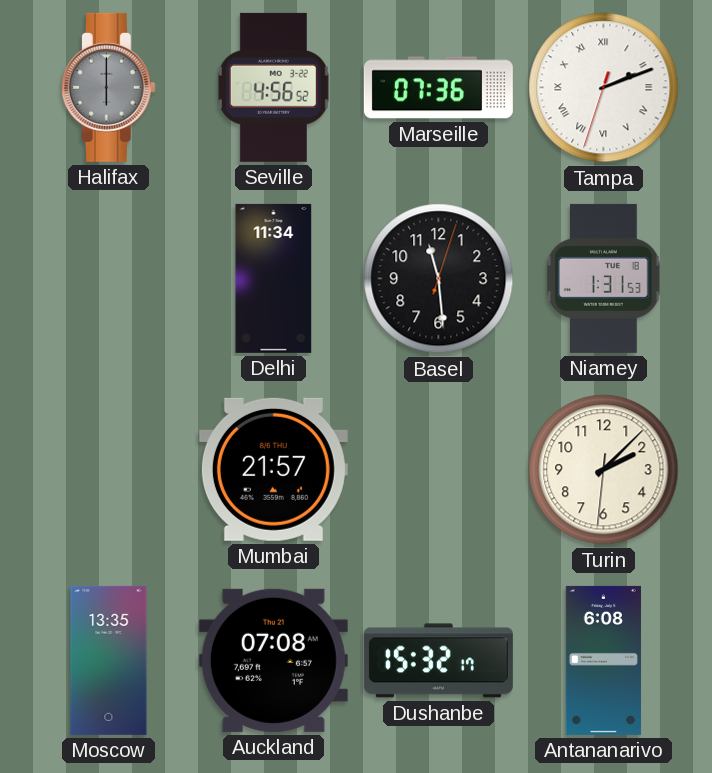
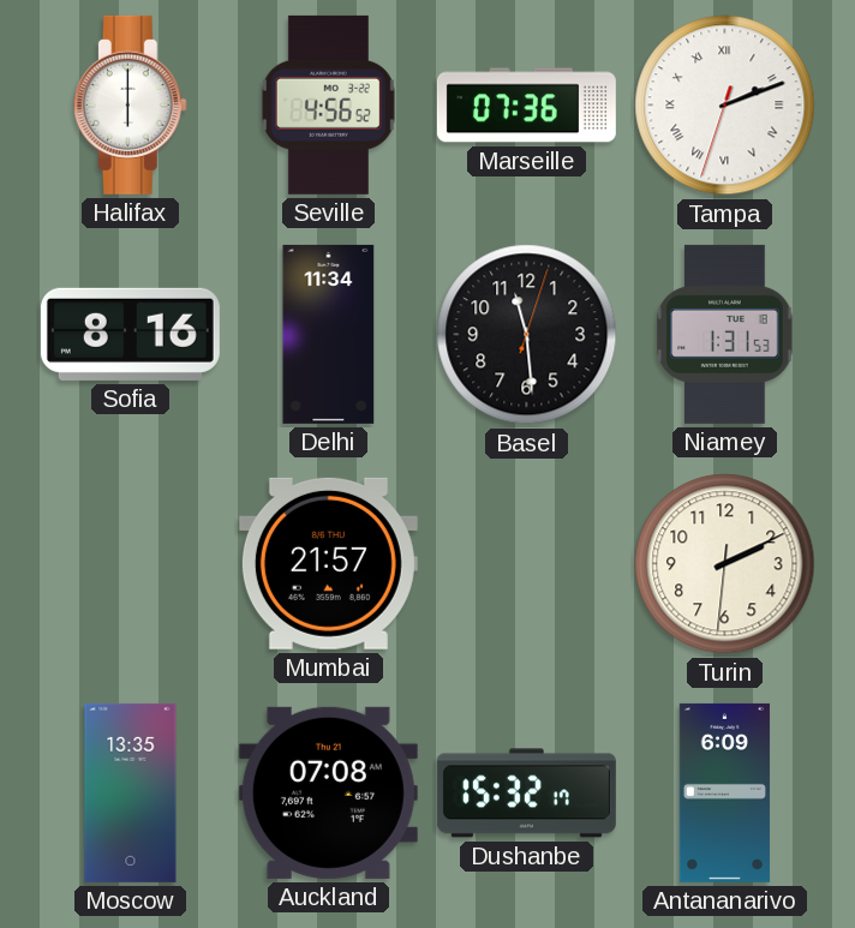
Halifax dial: grey -> white (130, 104)
Sofia: none -> 8:16 (130, 334)
Turin: 2:07 -> 2:10 (725, 564)
Antananarivo: 6:08 -> 6:09 (724, 792)
